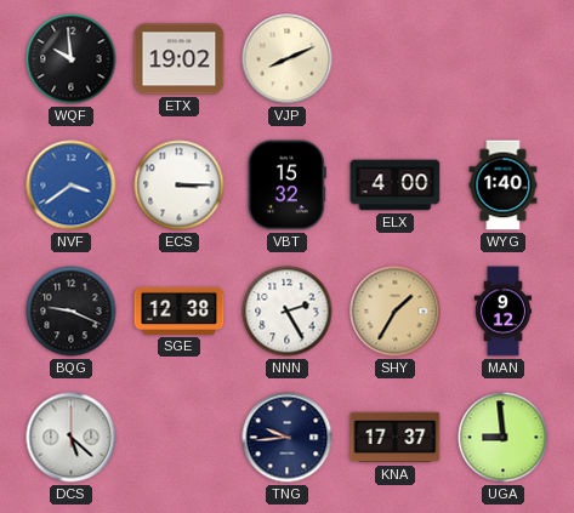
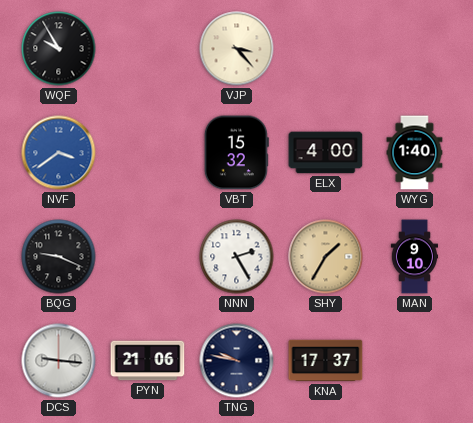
WQF: 9:59 -> 9:55 (59, 49)
ETX: 19:02 -> none (180, 59)
VJP: 8:11 -> 3:23 (237, 49)
ECS: 3:15 -> none (180, 186)
SGE: 12:38 -> none (180, 310)
MAN: 9:12 -> 9:10 (414, 257)
DCS: 5:22 -> 9:16 (59, 361)
PYN: none -> 21:06 (148, 361)
TNG: 9:44 -> 9:47 (237, 361)
UGA: 8:59 -> none (504, 438)
